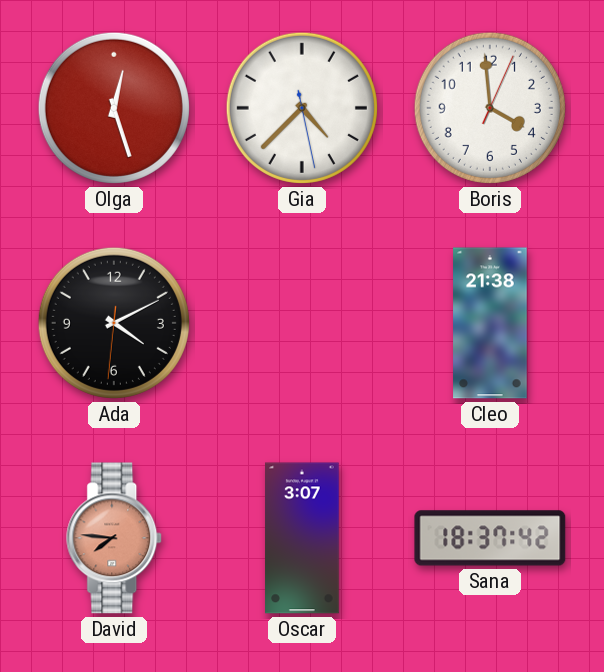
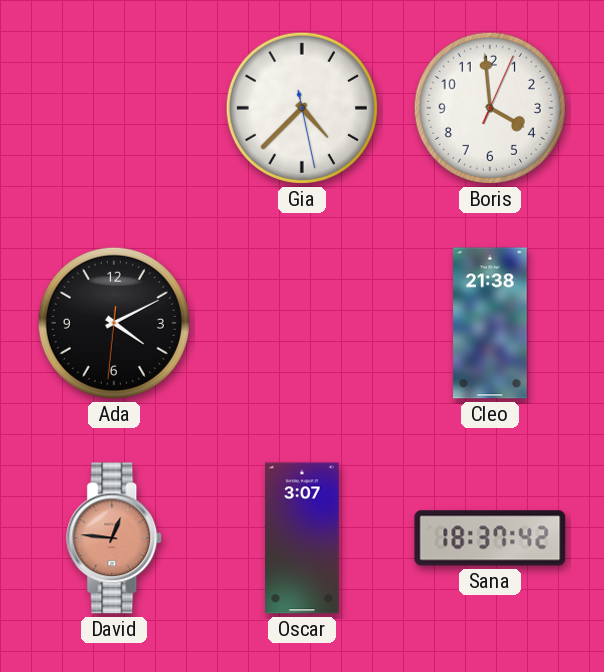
Olga: 12:27 -> none (114, 108)
David: 7:46 -> 12:46 (115, 538)
